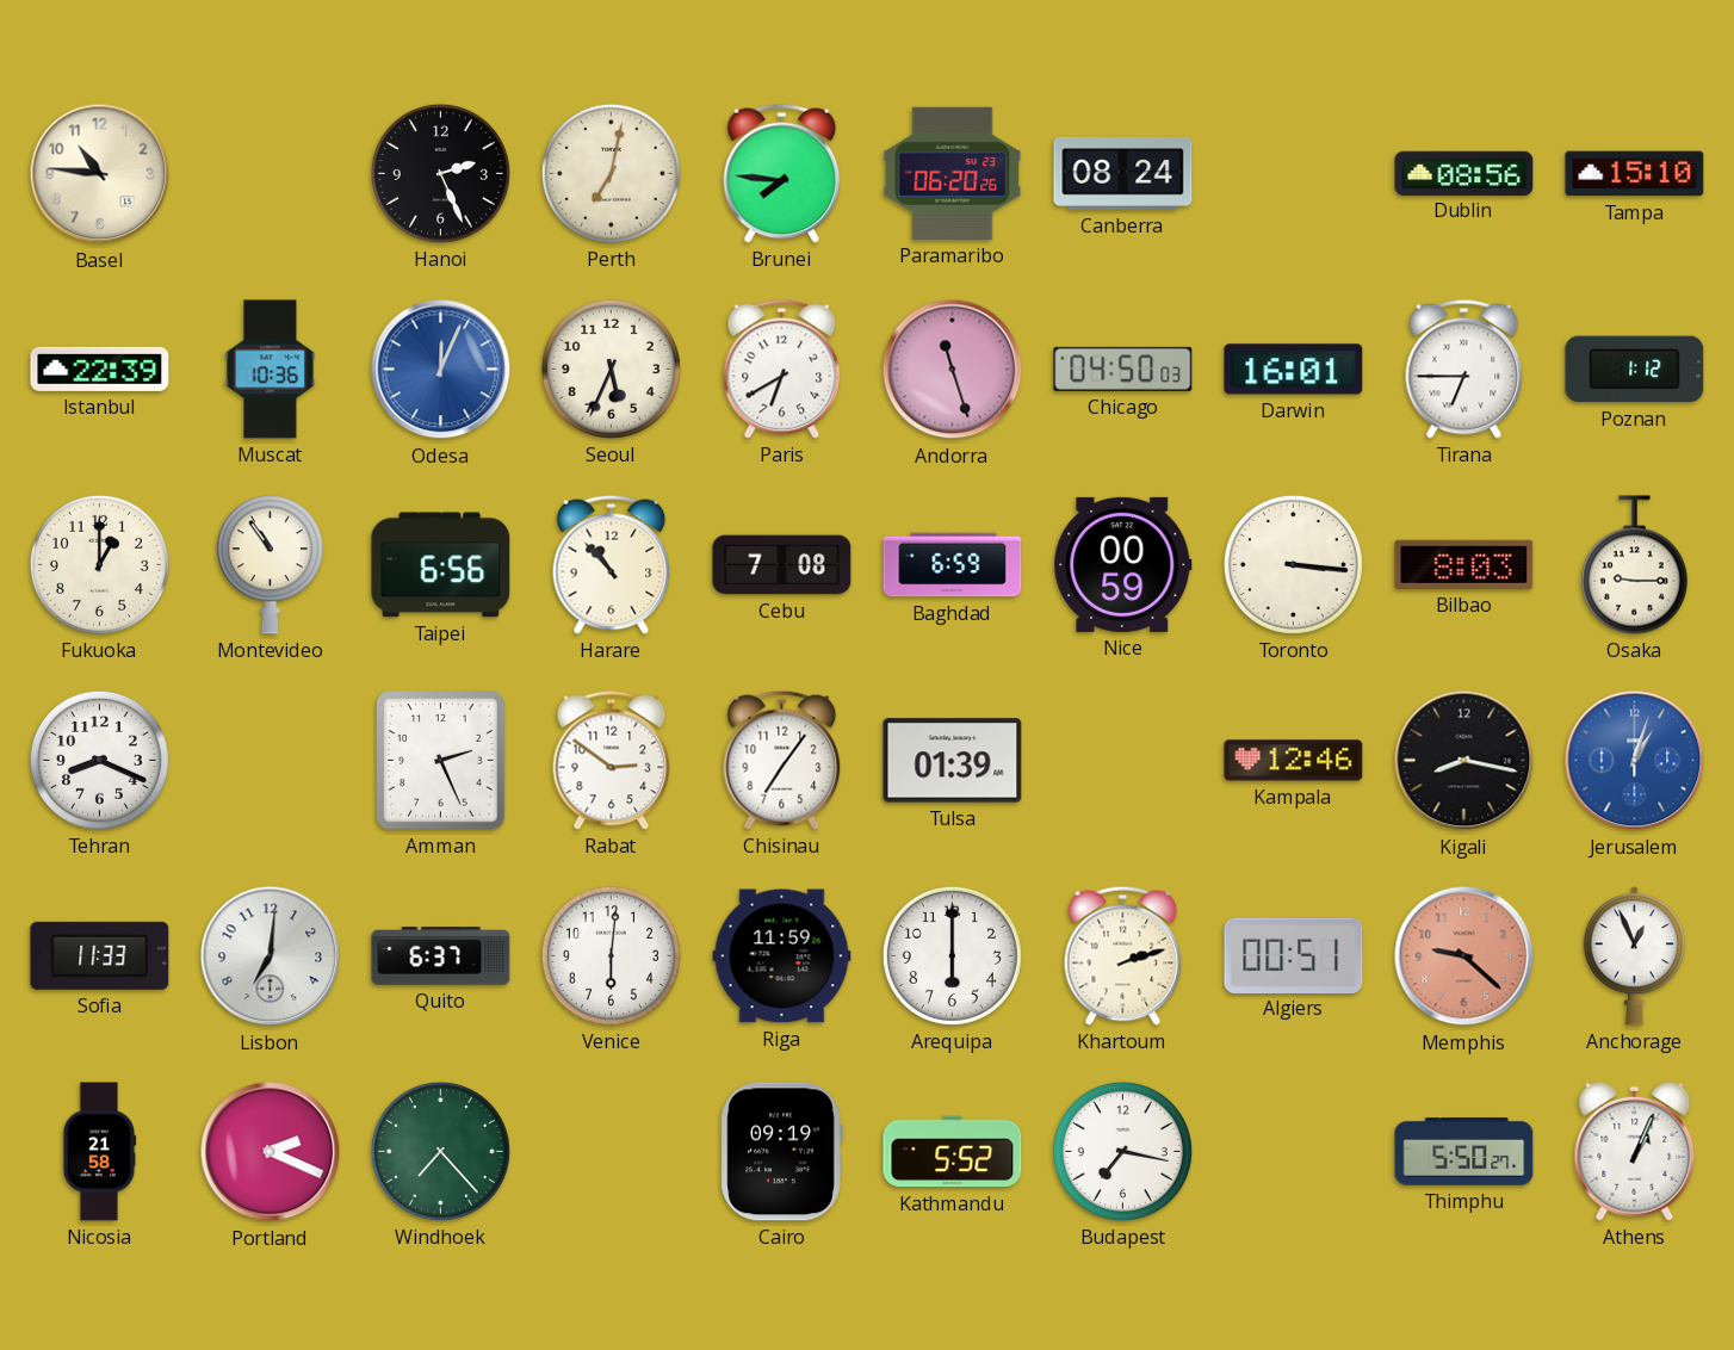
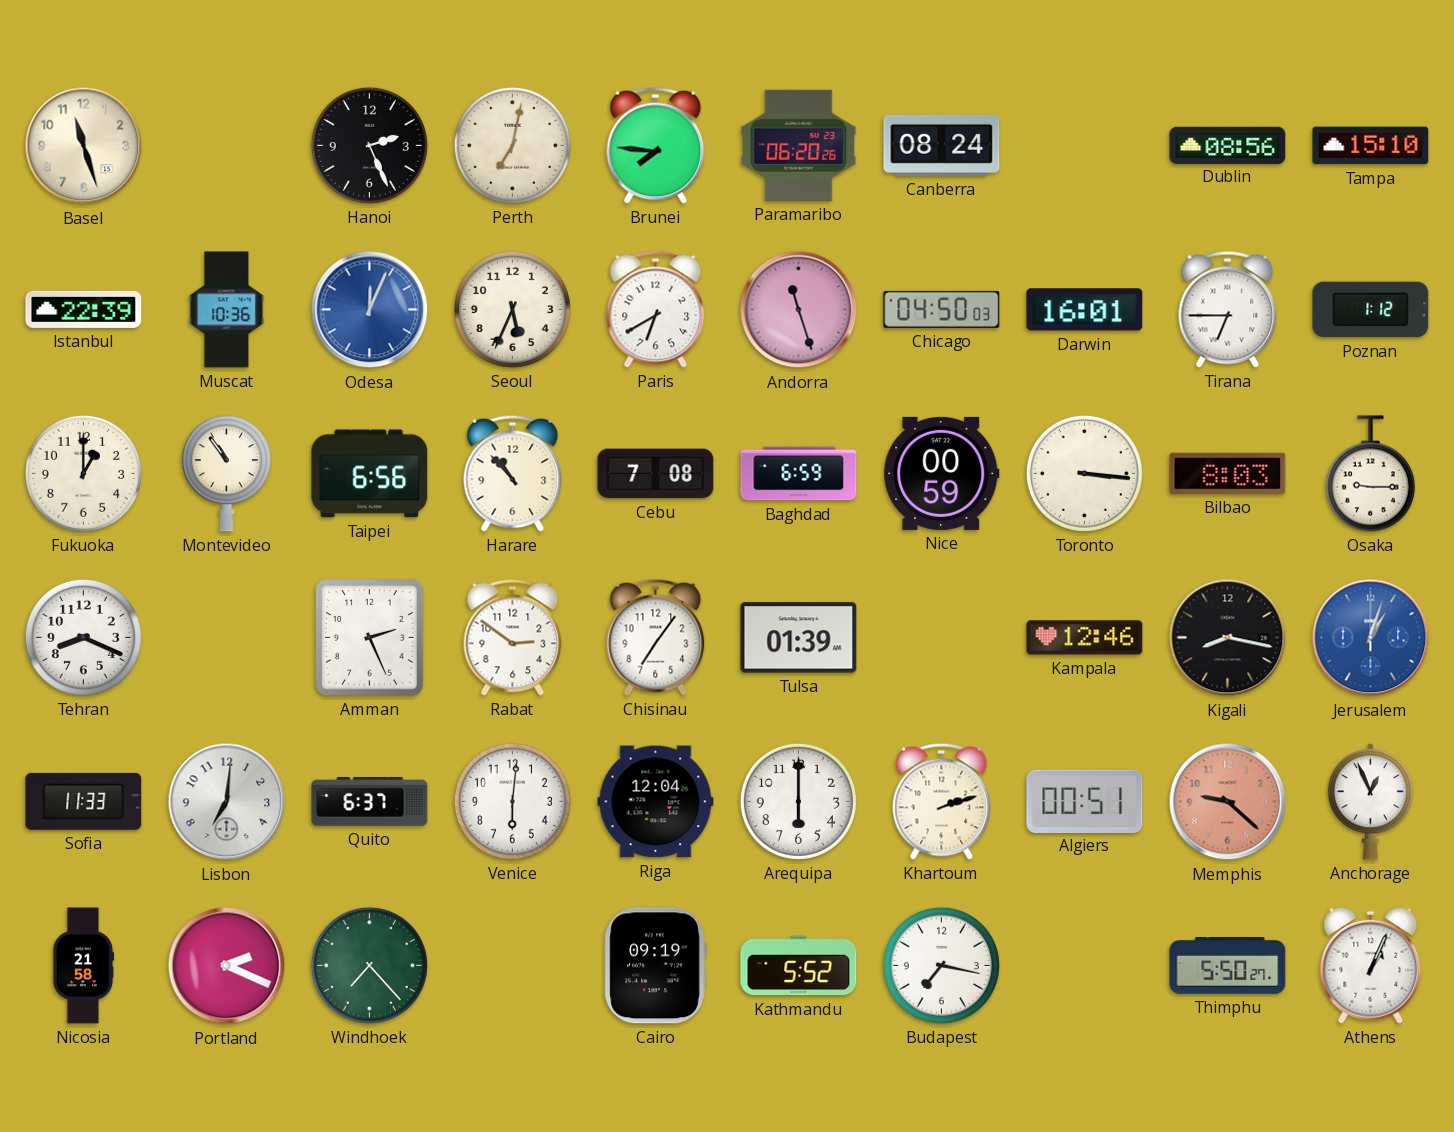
Basel: 10:46 -> 11:27 (84, 146)
Riga: 11:59 -> 12:04 (656, 802)
